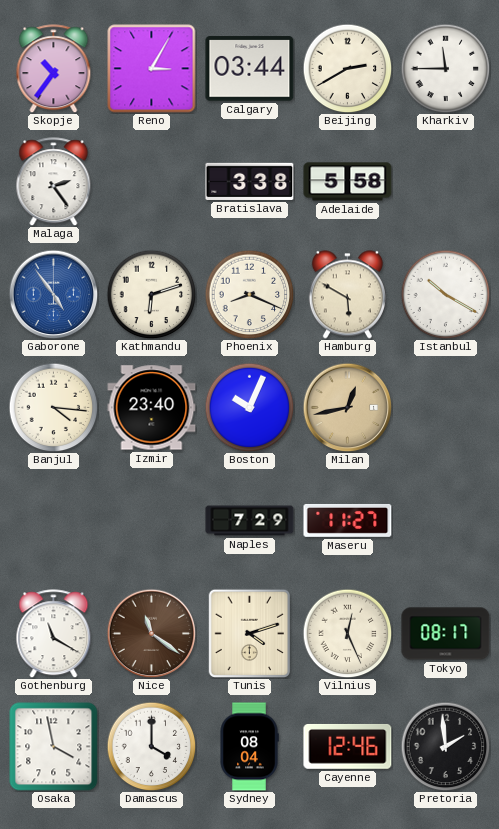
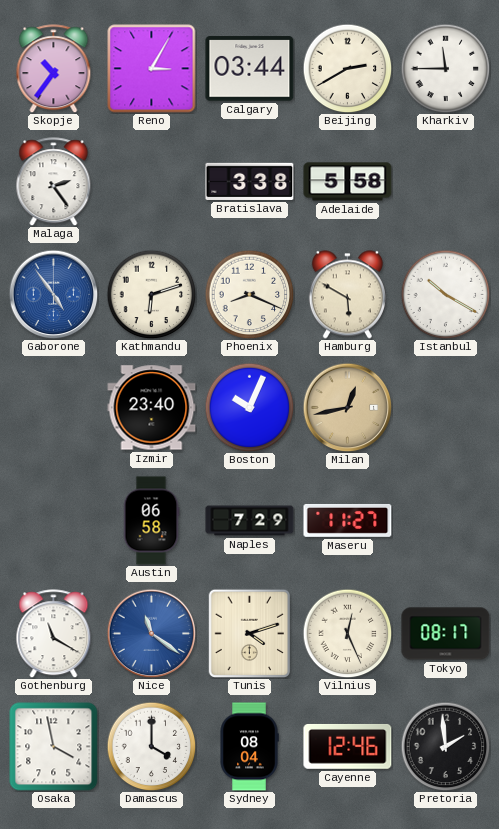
Banjul: 4:16 -> none (53, 407)
Austin: none -> 06:58 (151, 521)
Nice dial: brown -> blue (151, 633)
